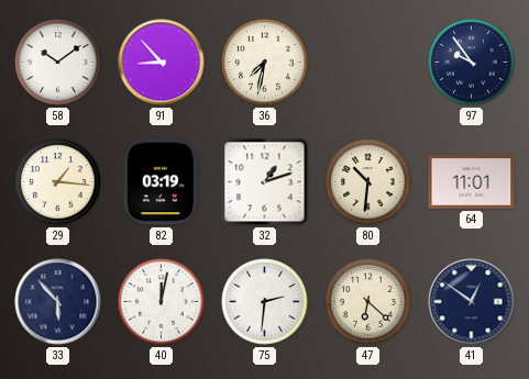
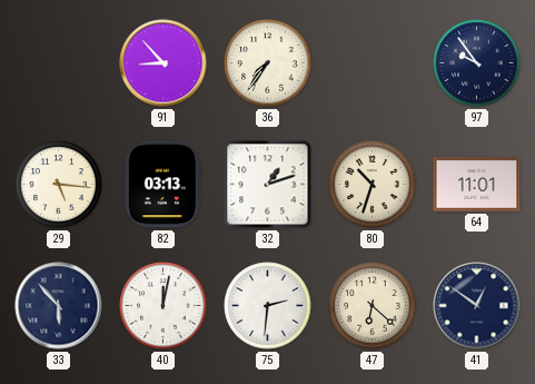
58: 10:09 -> none (58, 63)
36: 7:32 -> 7:36 (268, 63)
29: 1:16 -> 5:16 (59, 185)
82: 03:19 -> 03:13 (162, 185)
80: 10:31 -> 10:33 (373, 185)
